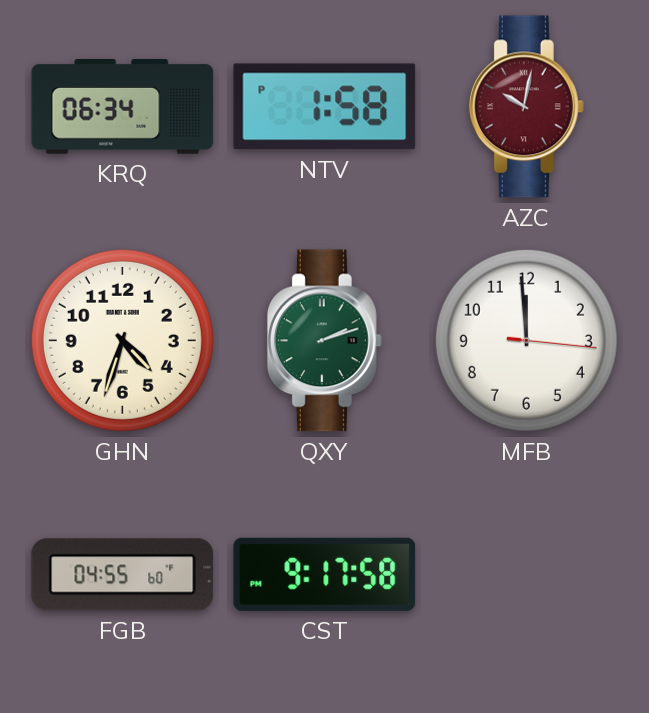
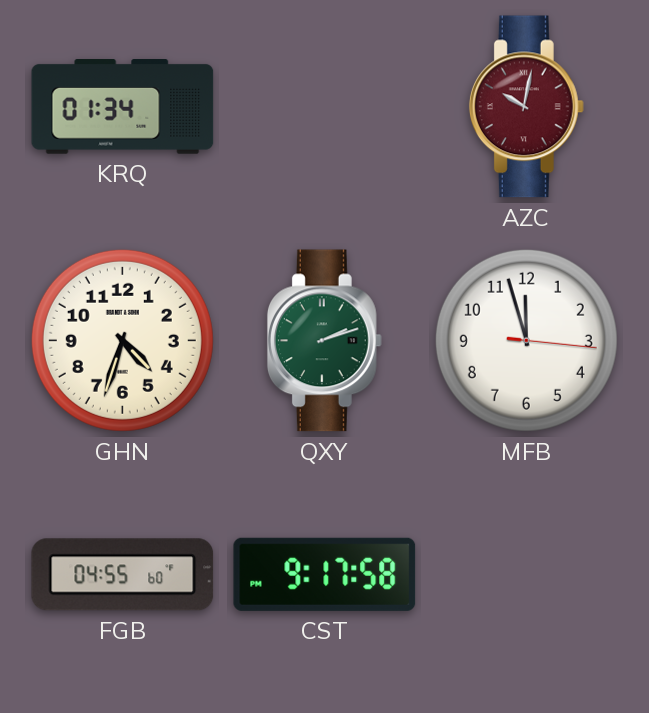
KRQ: 06:34 -> 01:34 (123, 107)
NTV: 1:58 -> none (325, 107)
MFB: 11:59 -> 11:57 (526, 340)
